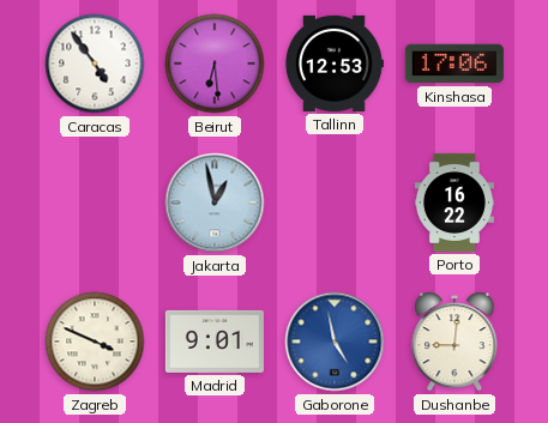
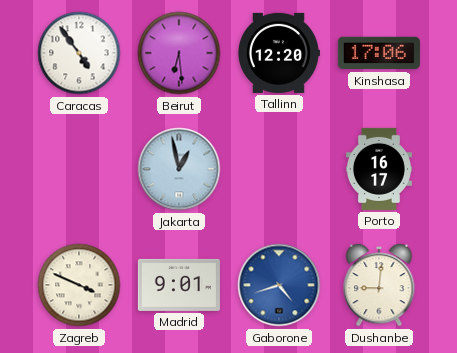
Tallinn: 12:53 -> 12:20 (278, 53)
Porto: 16:22 -> 16:17 (379, 169)
Gaborone: 4:58 -> 4:42 (279, 285)
